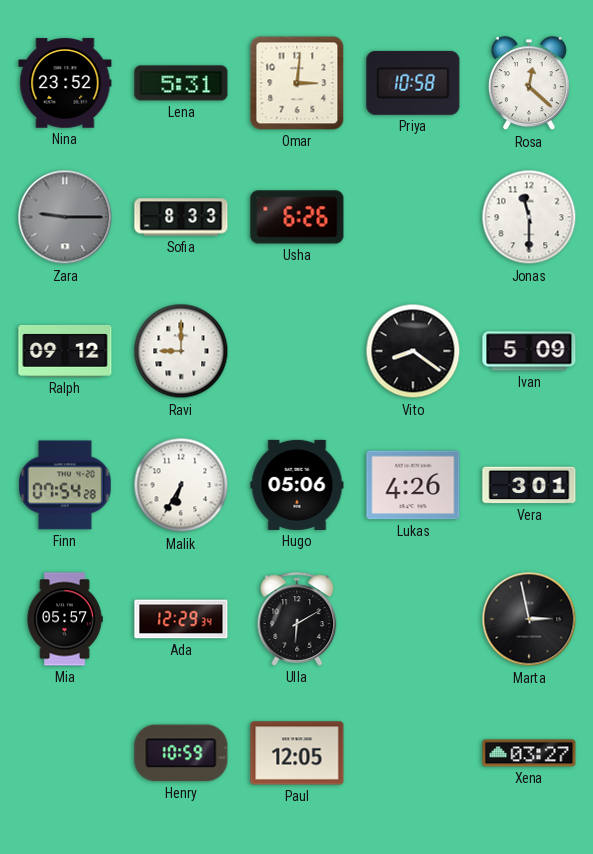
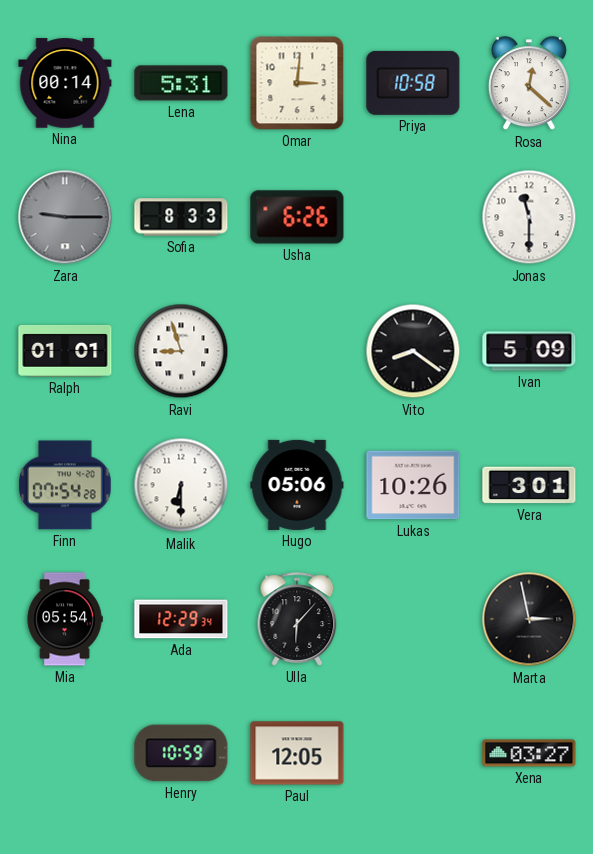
Nina: 23:52 -> 00:14 (65, 83)
Ralph: 09:12 -> 01:01 (65, 351)
Ravi: 9:00 -> 8:57 (181, 351)
Malik: 6:35 -> 6:30 (181, 485)
Lukas: 4:26 -> 10:26 (413, 485)
Mia: 05:57 -> 05:54 (65, 619)
Ulla: 6:10 -> 6:07 (297, 619)
